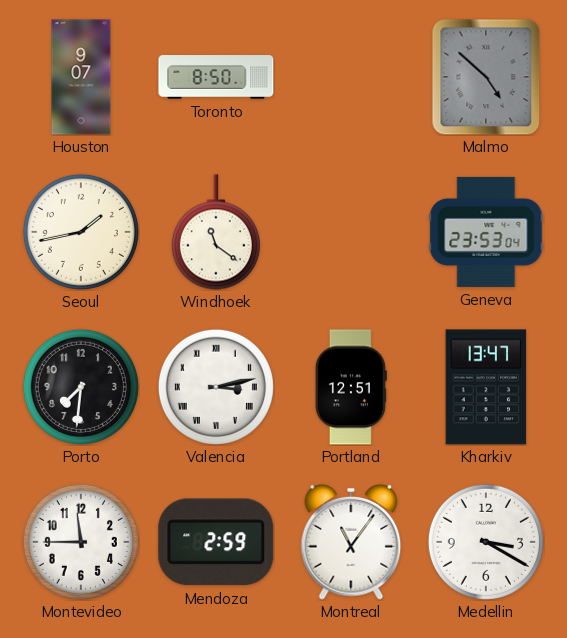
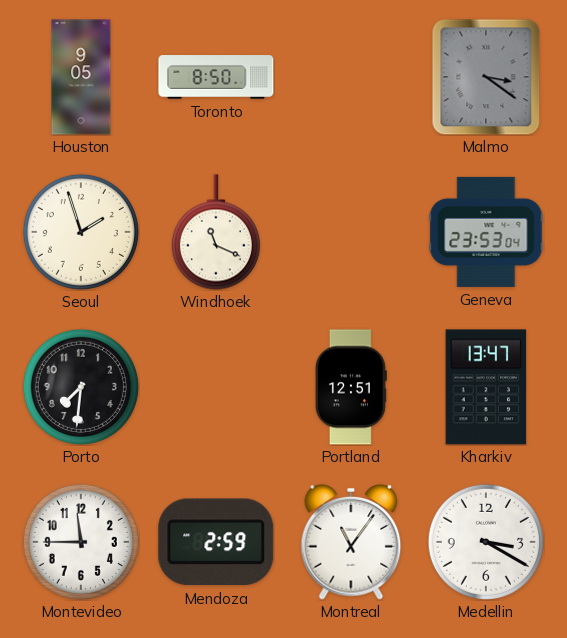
Houston: 9:07 -> 9:05 (81, 77)
Malmo: 4:52 -> 3:21 (486, 77)
Seoul: 1:43 -> 1:57 (81, 232)
Windhoek: 11:21 -> 11:19 (216, 232)
Valencia: 3:13 -> none (216, 387)
